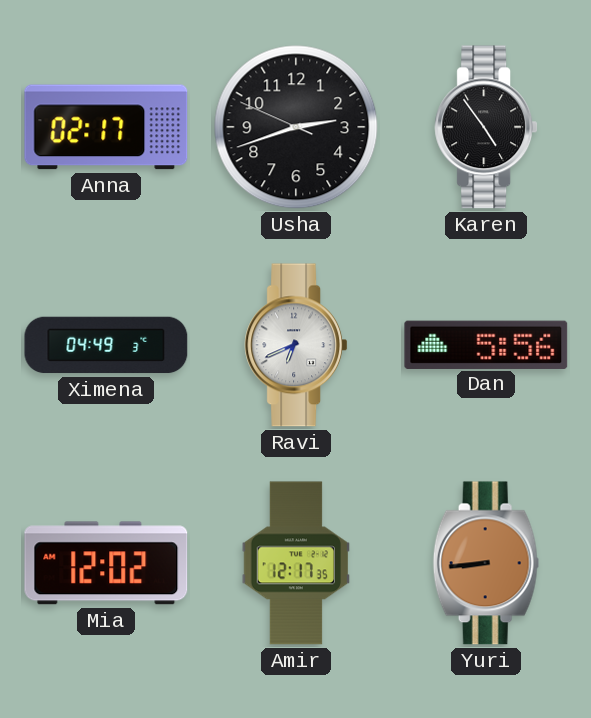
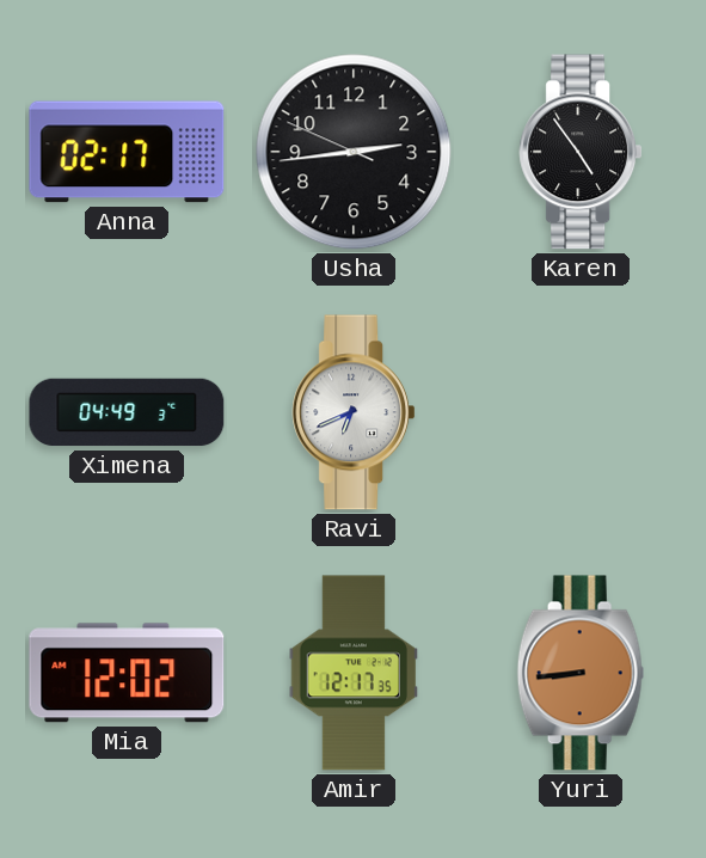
Usha: 2:41 -> 2:43 (354, 152)
Dan: 5:56 -> none (486, 344)
